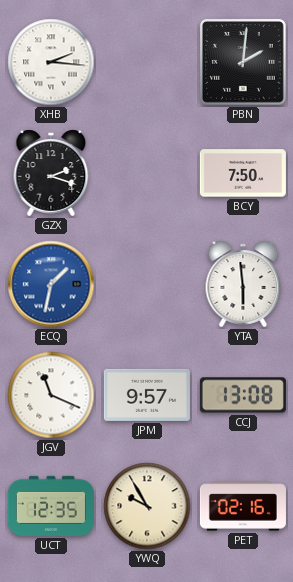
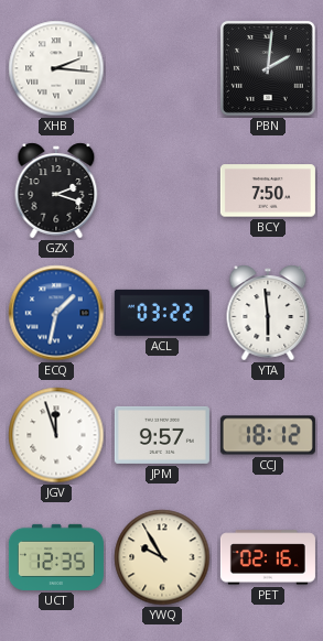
ACL: none -> 03:22 (162, 313)
JGV: 11:19 -> 11:57 (56, 435)
CCJ: 13:08 -> 18:12 (268, 435)
